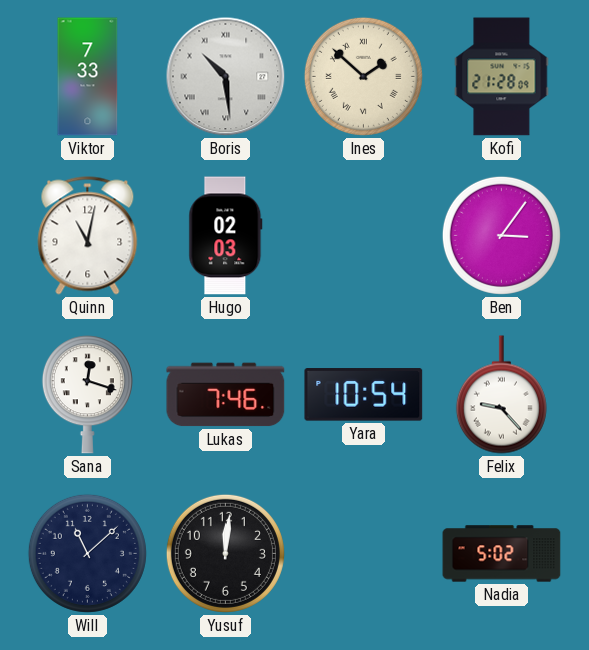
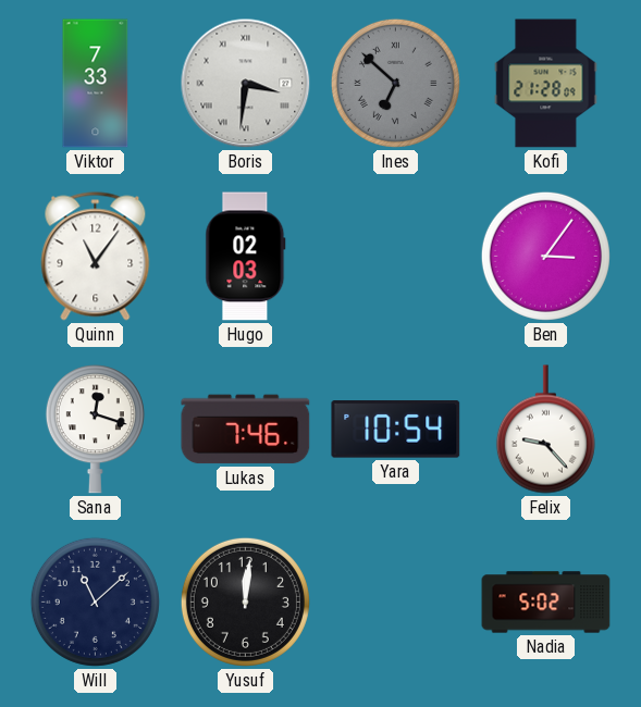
Boris: 10:29 -> 3:31 (246, 84)
Ines: 1:52 -> 6:52 (395, 83)
Ines dial: cream -> grey (395, 83)
Quinn: 11:02 -> 11:06 (96, 257)
